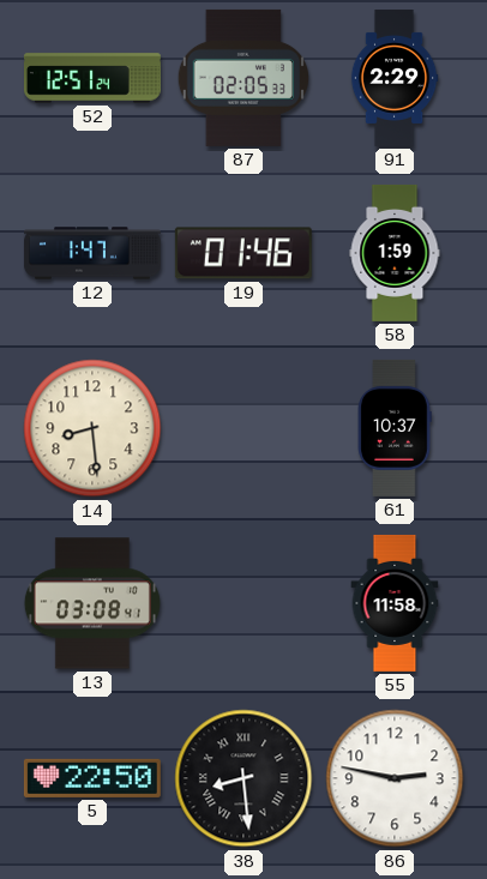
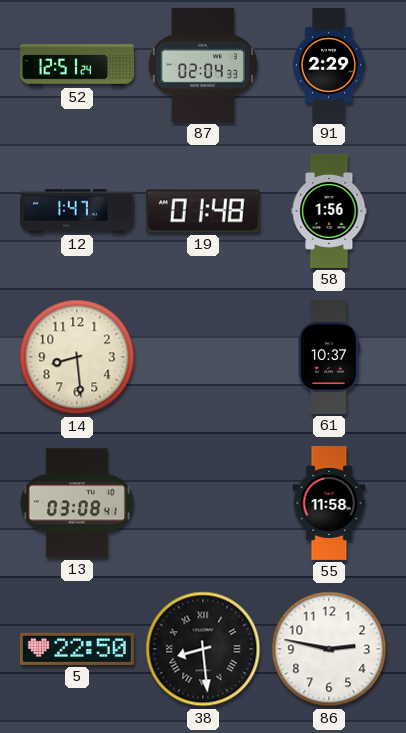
87: 02:05 -> 02:04 (202, 65)
19: 01:46 -> 01:48 (203, 211)
58: 1:59 -> 1:56 (329, 211)
